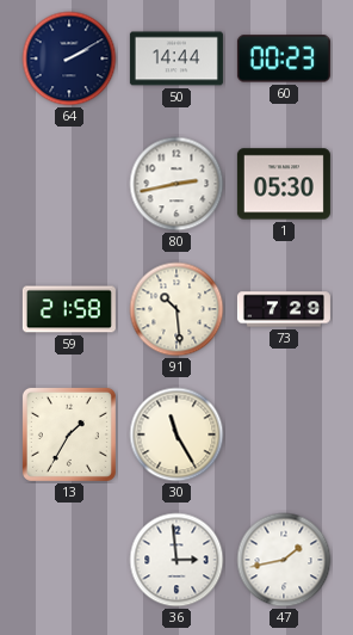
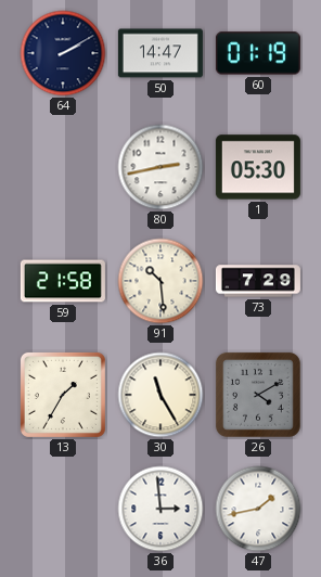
50: 14:44 -> 14:47 (160, 53)
60: 00:23 -> 01:19 (258, 53)
26: none -> 4:10 (258, 395)
